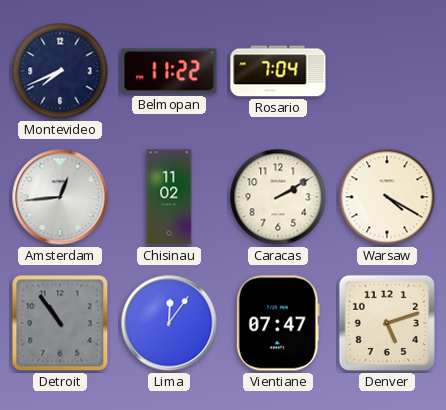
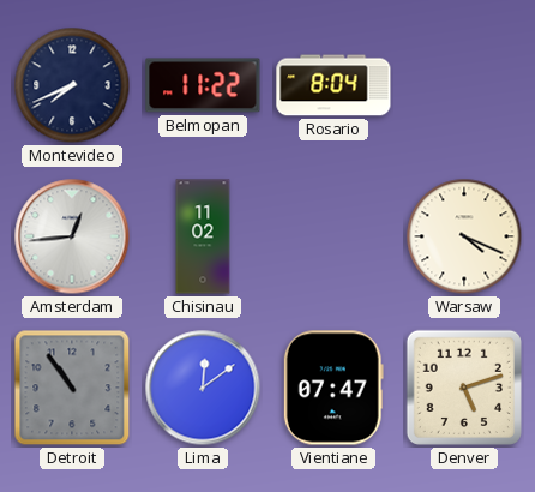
Rosario: 7:04 -> 8:04 (333, 85)
Caracas: 2:10 -> none (278, 197)
Warsaw: 4:20 -> 4:19 (464, 236)
Lima: 12:06 -> 12:09 (203, 388)
